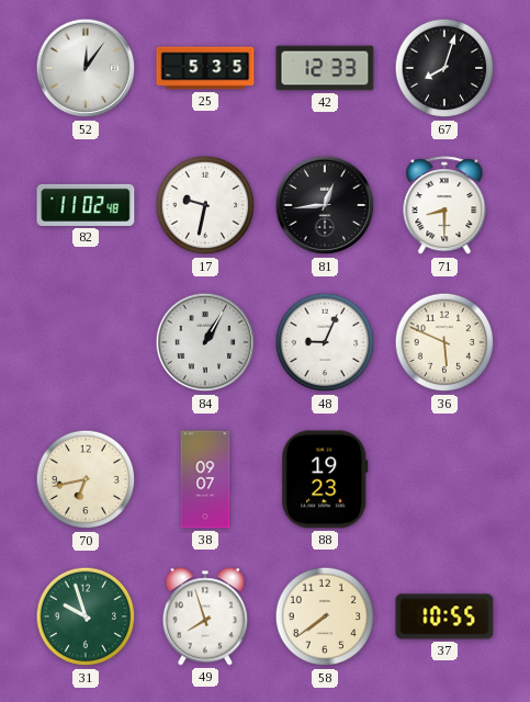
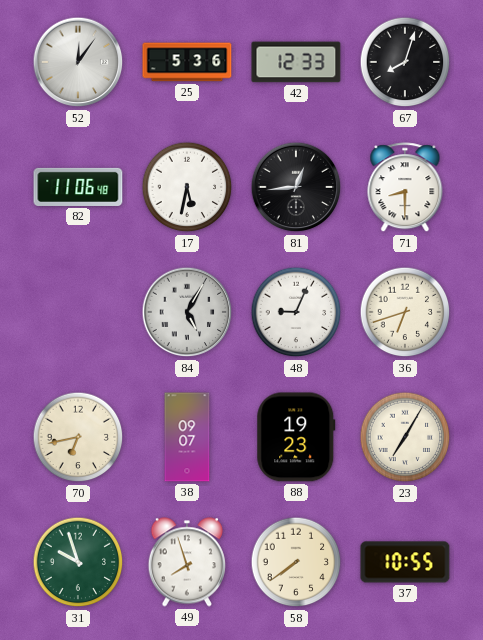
25: 5:35 -> 5:36 (187, 62)
82: 11:02 -> 11:06 (78, 187)
17: 9:32 -> 5:32 (187, 187)
84: 1:05 -> 5:05 (187, 312)
36: 5:49 -> 6:42 (405, 312)
23: none -> 7:05 (405, 437)
